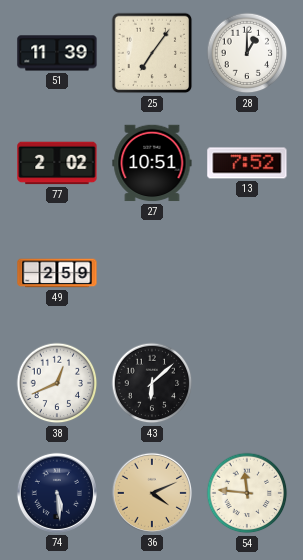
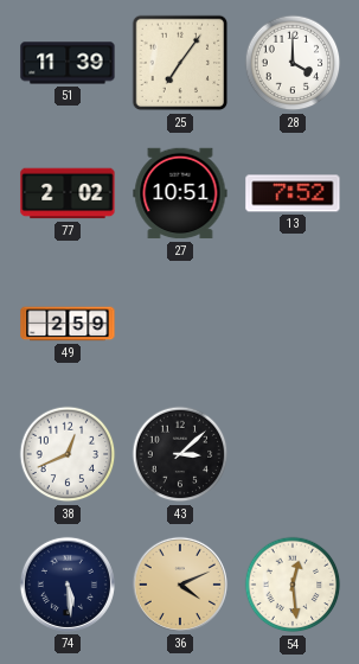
28: 1:00 -> 4:00 (293, 63)
43: 6:08 -> 3:08 (180, 454)
54: 11:46 -> 12:29 (293, 585)
